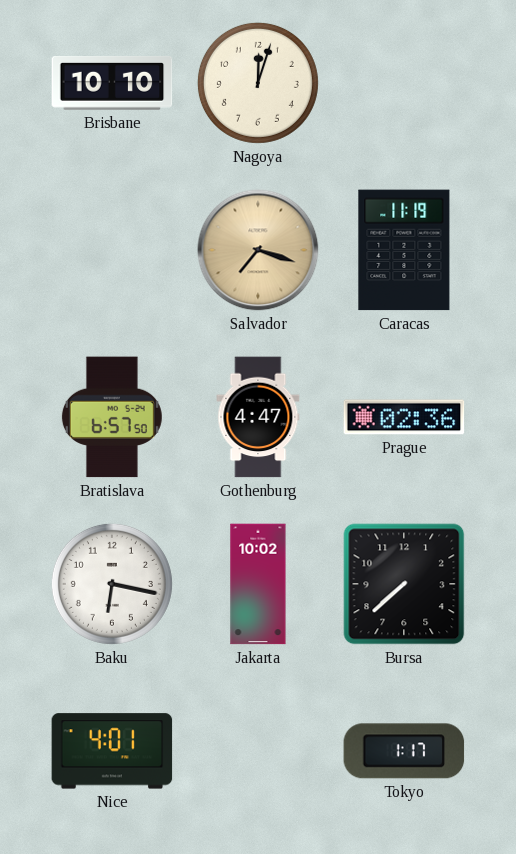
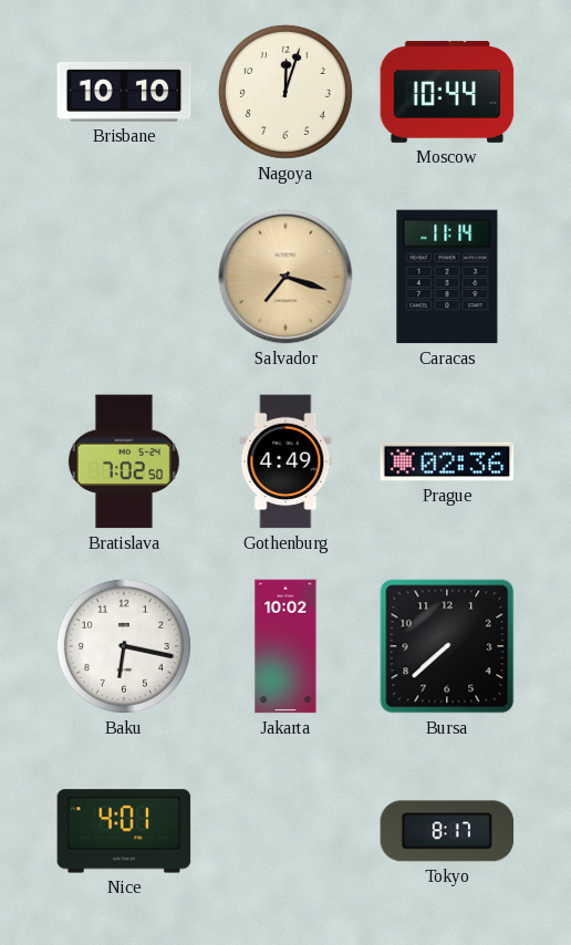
Moscow: none -> 10:44 (447, 93)
Caracas: 11:19 -> 11:14 (447, 277)
Bratislava: 6:57 -> 7:02 (124, 461)
Gothenburg: 4:47 -> 4:49 (285, 461)
Tokyo: 1:17 -> 8:17 (447, 831)
